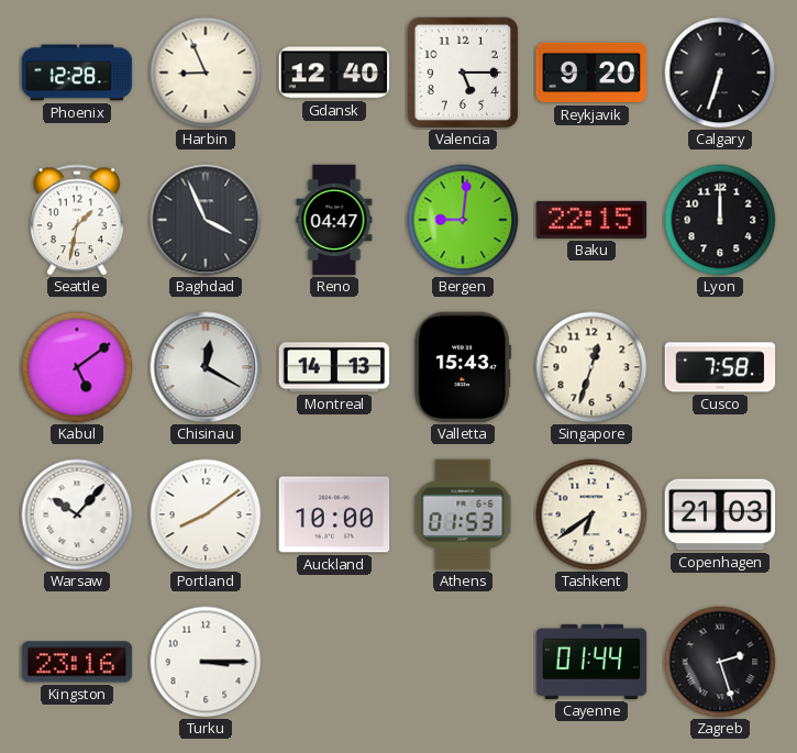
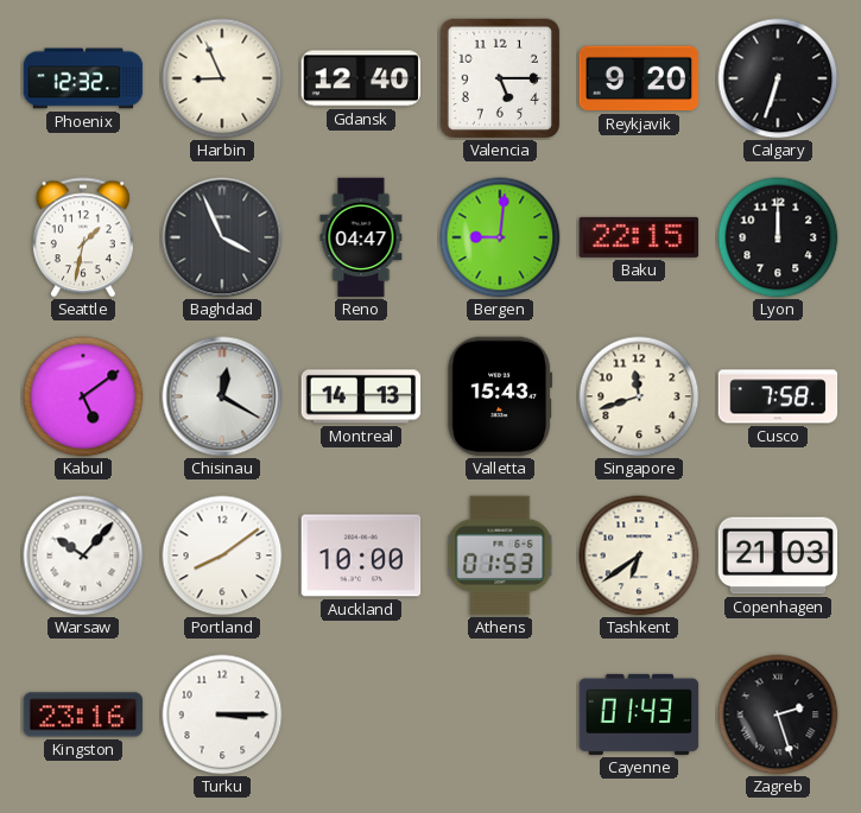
Phoenix: 12:28 -> 12:32 (83, 78)
Singapore: 12:33 -> 11:42 (639, 396)
Cayenne: 01:44 -> 01:43 (639, 714)
